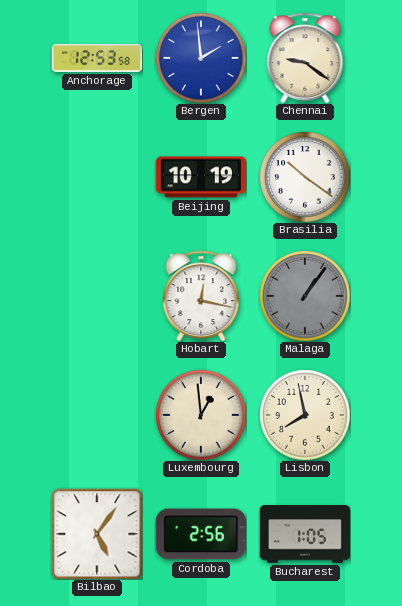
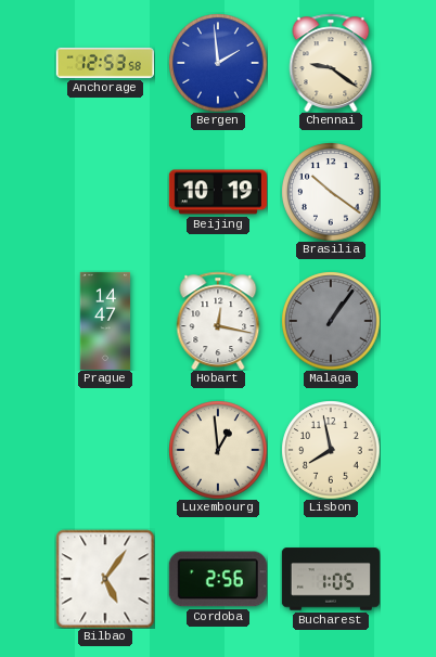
Prague: none -> 14:47 (105, 321)
